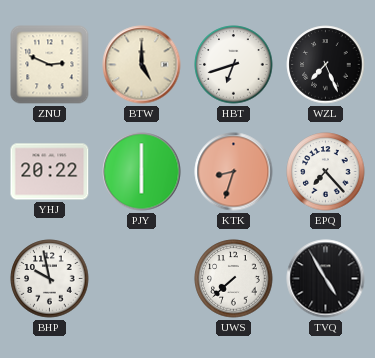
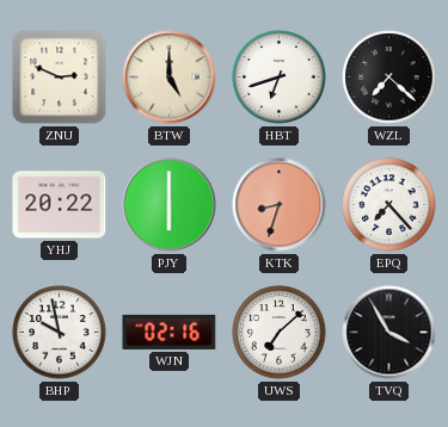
WZL: 7:26 -> 7:22 (389, 78)
WJN: none -> 02:16 (170, 332)
UWS: 7:38 -> 7:08 (280, 333)
TVQ: 4:55 -> 3:55 (389, 333)
